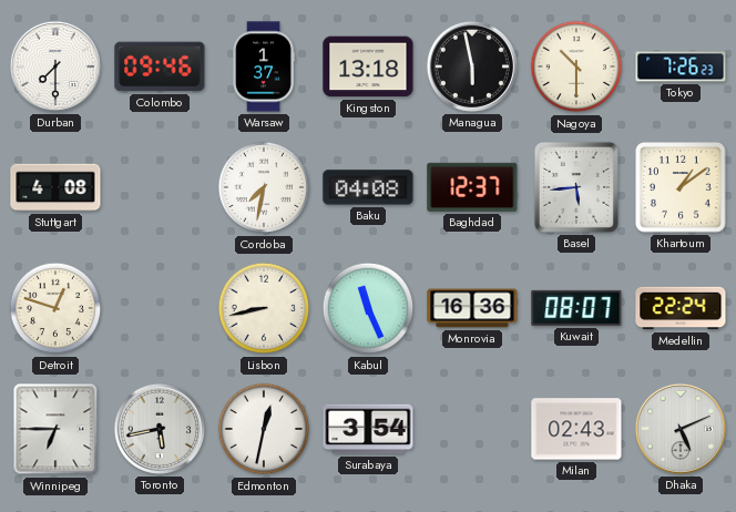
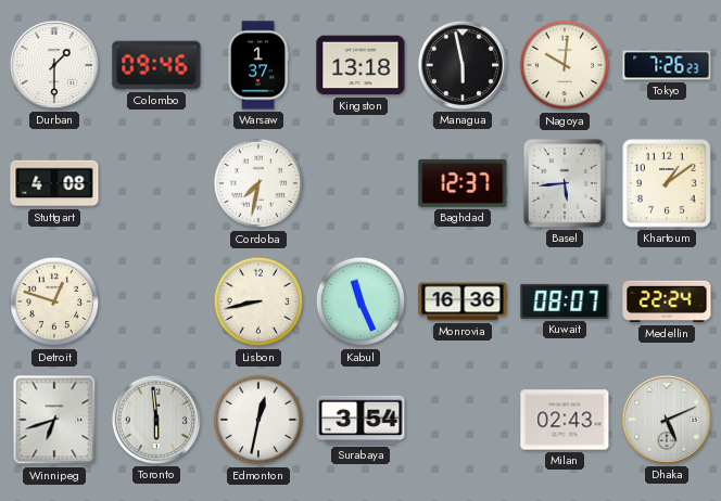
Durban: 7:30 -> 1:30 (54, 65)
Nagoya: 10:30 -> 10:01 (565, 65)
Baku: 04:08 -> none (368, 187)
Winnipeg: 6:45 -> 6:42 (54, 420)
Toronto: 5:43 -> 5:59 (156, 420)
